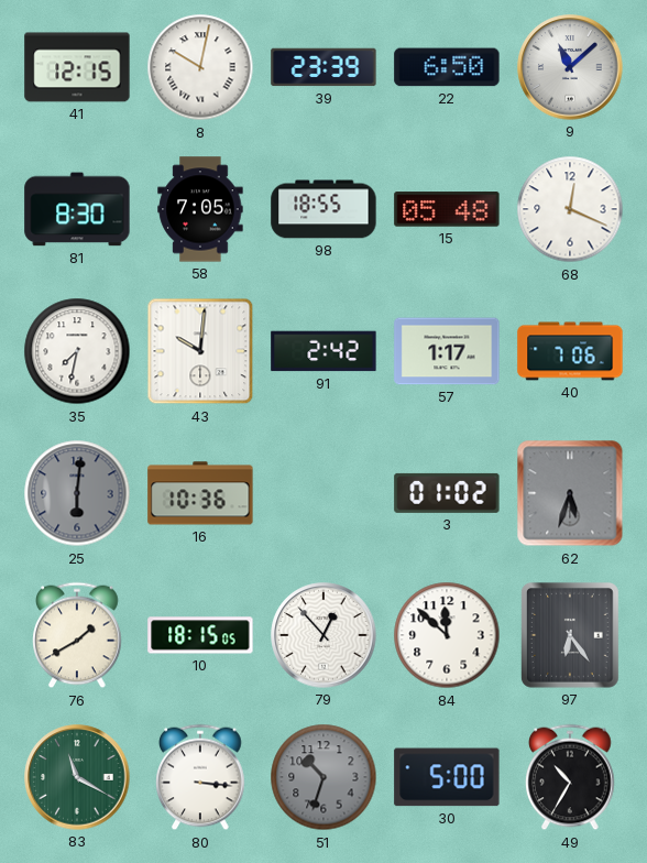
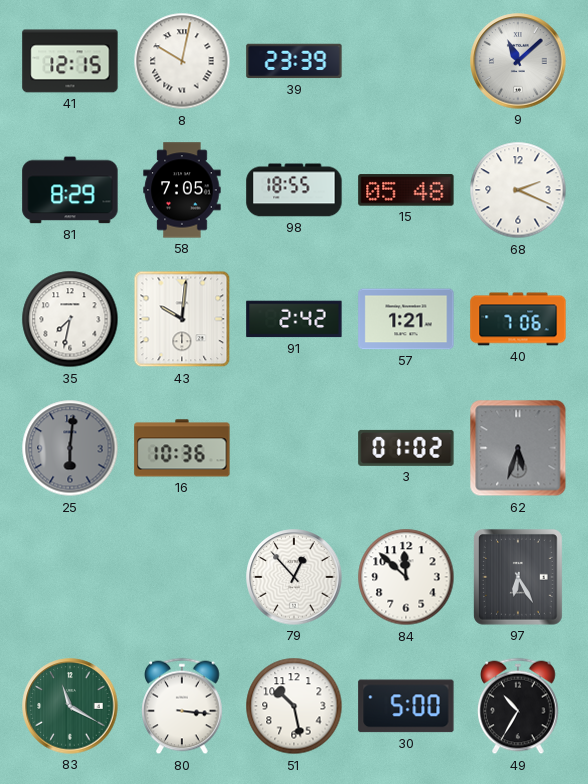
22: 6:50 -> none (447, 67)
81: 8:30 -> 8:29 (70, 190)
68: 12:19 -> 2:19 (518, 190)
57: 1:17 -> 1:21 (406, 319)
76: 1:40 -> none (77, 635)
10: 18:15 -> none (200, 635)
97: 6:24 -> 6:25 (518, 577)
51: 10:33 -> 10:28 (294, 706)
51 dial: grey -> white (294, 706)
